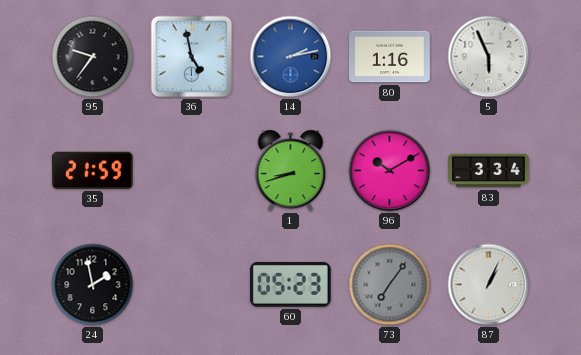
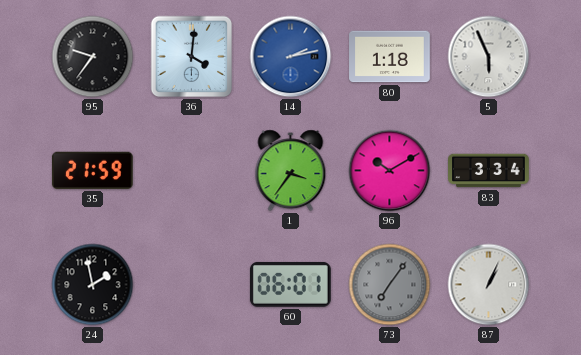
36: 4:58 -> 4:01 (192, 57)
80: 1:16 -> 1:18 (390, 57)
1: 8:42 -> 3:36 (291, 171)
60: 05:23 -> 06:01 (290, 285)
